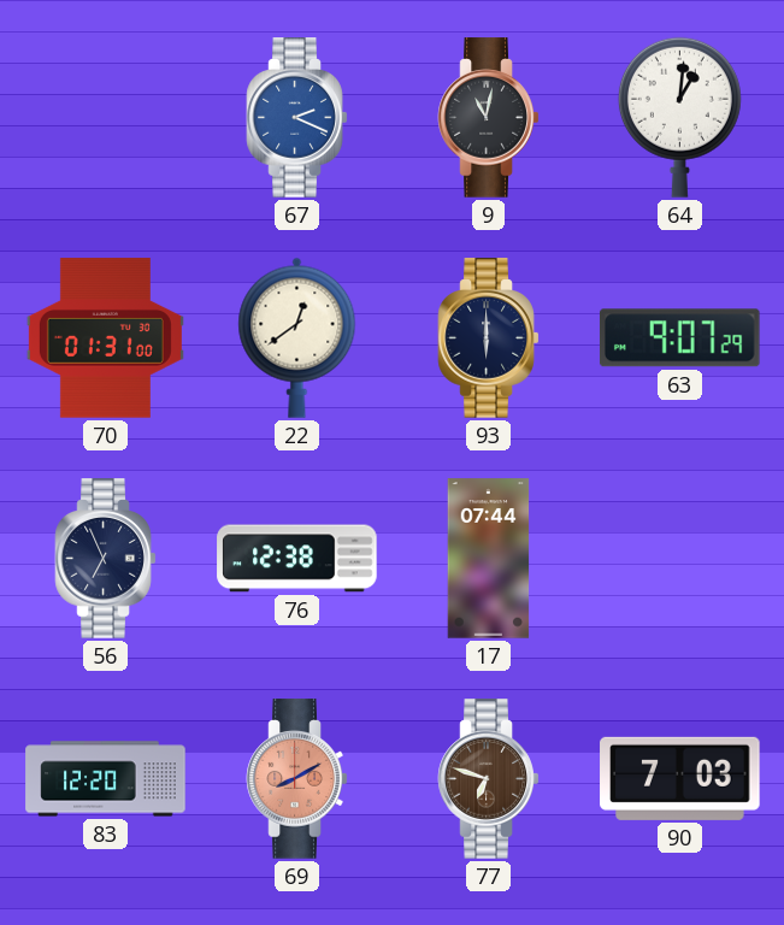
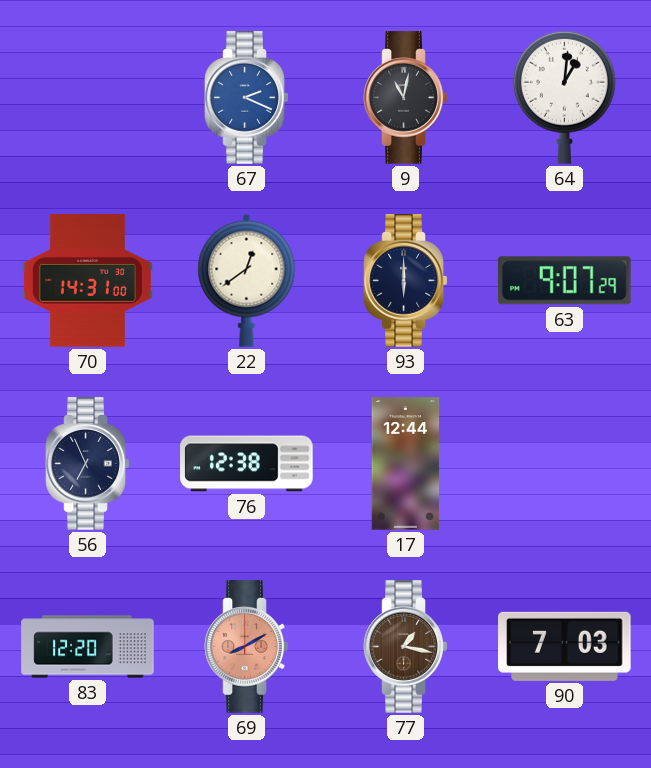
70: 01:31 -> 14:31 (87, 281)
17: 07:44 -> 12:44 (406, 464)
77: 6:48 -> 1:17 (406, 647)
